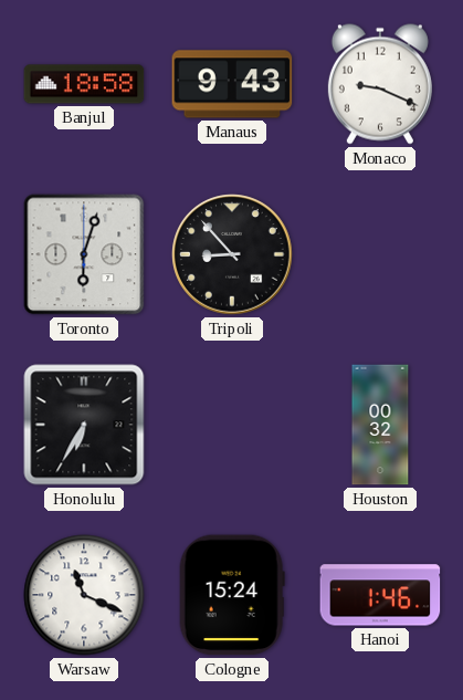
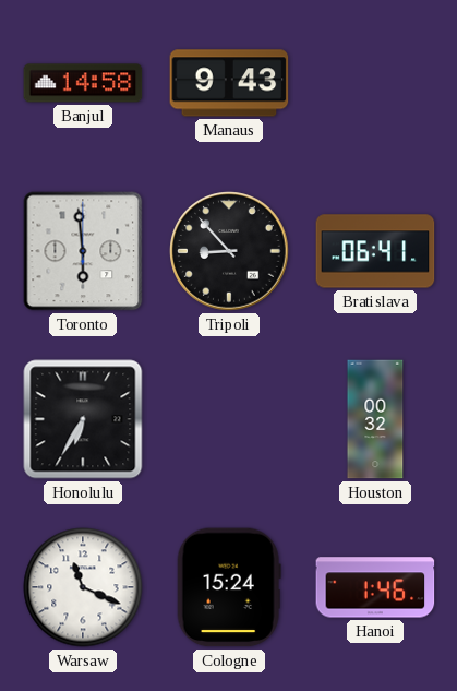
Banjul: 18:58 -> 14:58 (83, 83)
Monaco: 9:19 -> none (380, 84)
Toronto: 6:03 -> 5:59 (83, 251)
Bratislava: none -> 06:41 (375, 251)
